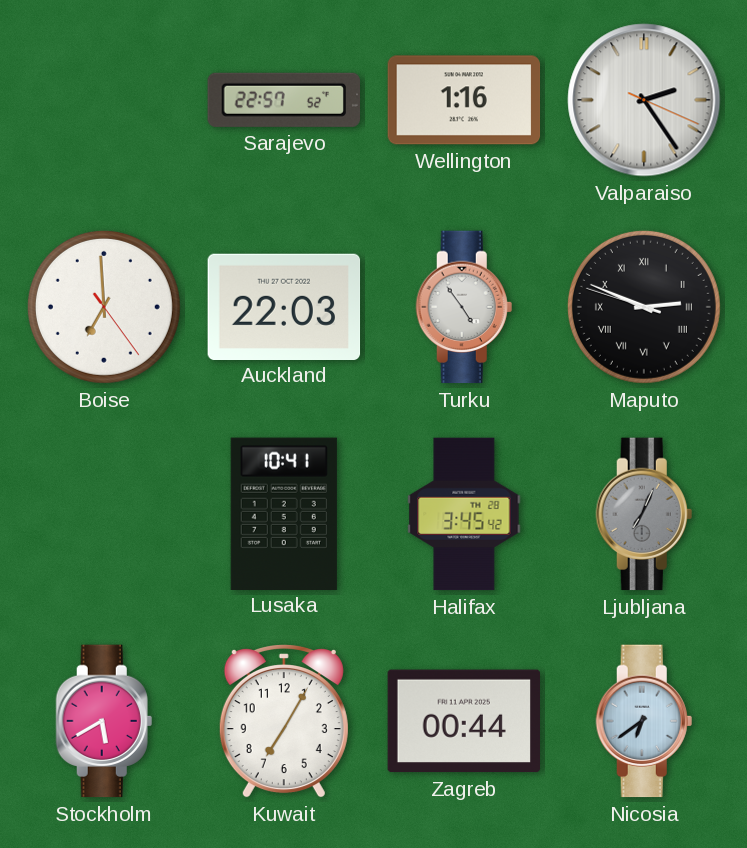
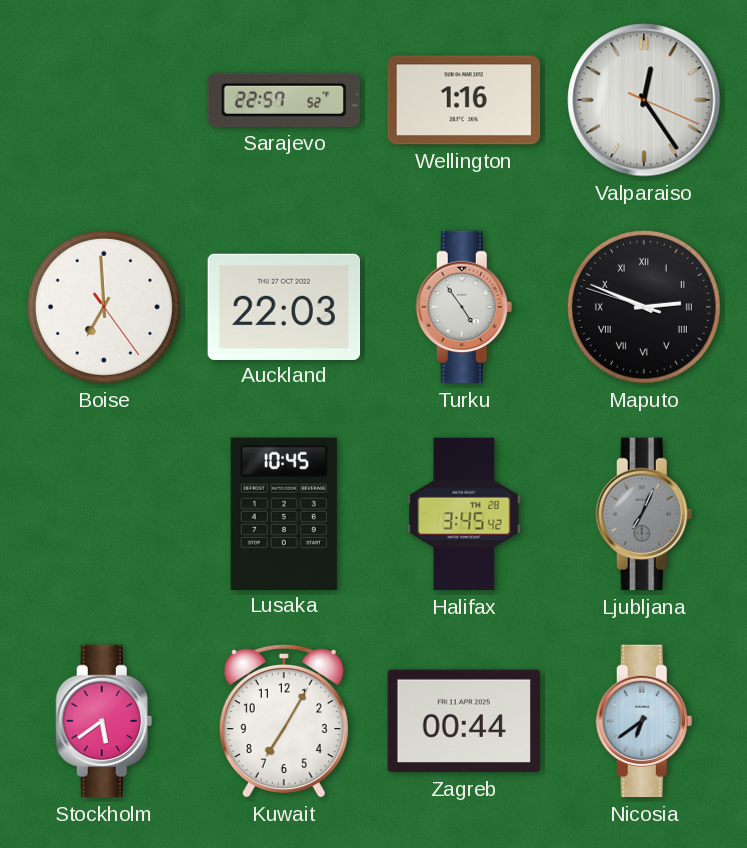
Valparaiso: 2:24 -> 12:24 (644, 100)
Lusaka: 10:41 -> 10:45 (284, 513)
Stockholm: 5:40 -> 5:39 (104, 721)
